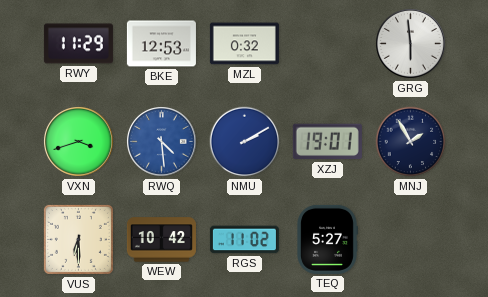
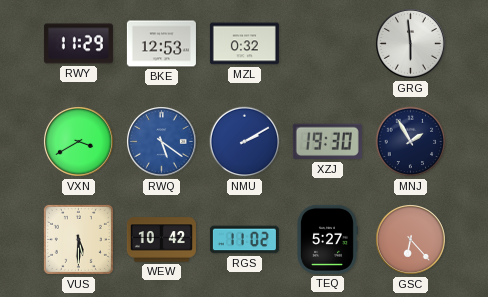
VXN: 3:42 -> 3:40 (79, 142)
RWQ: 4:29 -> 5:21 (162, 142)
XZJ: 19:01 -> 19:30 (327, 142)
VUS: 6:30 -> 5:30 (78, 239)
GSC: none -> 6:23 (411, 240)
